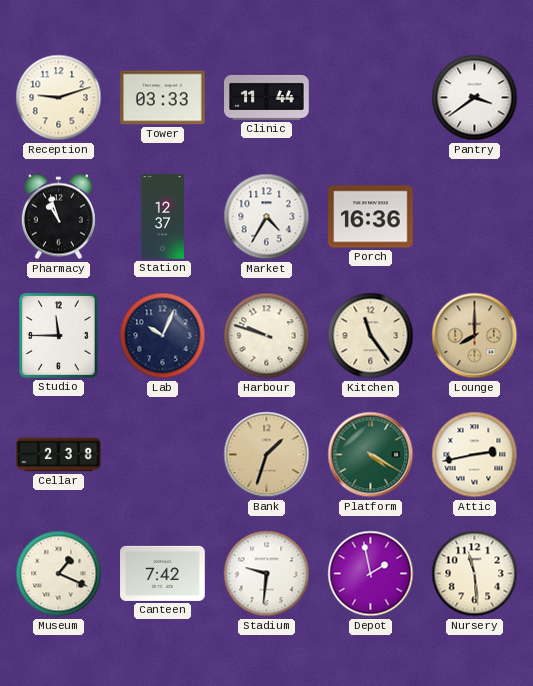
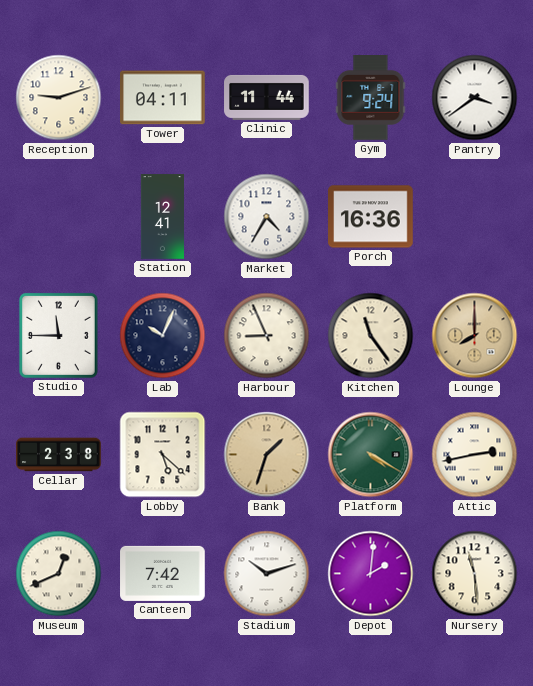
Tower: 03:33 -> 04:11 (163, 98)
Gym: none -> 9:24 (371, 98)
Pharmacy: 10:57 -> none (58, 217)
Station: 12:37 -> 12:41 (163, 217)
Harbour: 9:48 -> 8:56 (267, 336)
Lobby: none -> 5:22 (163, 455)
Museum: 1:19 -> 12:41 (59, 574)
Stadium: 9:31 -> 10:12 (267, 574)
Depot: 1:58 -> 2:01 (371, 574)
